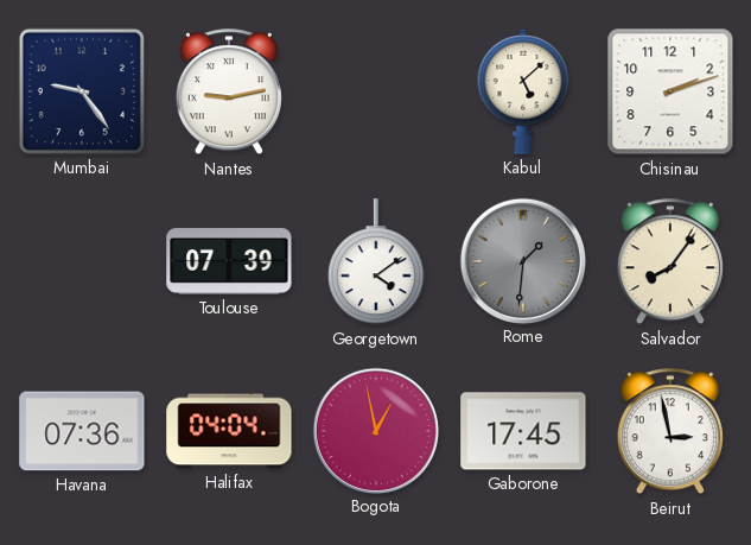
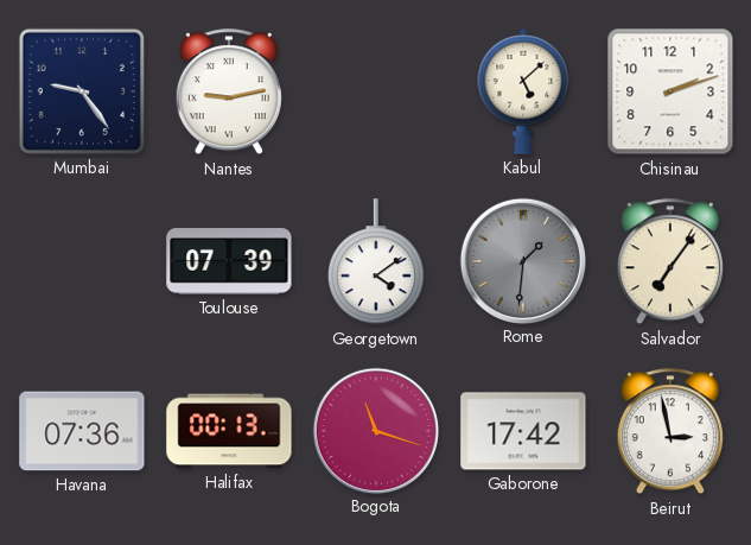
Salvador: 8:06 -> 7:06 (670, 262)
Halifax: 04:04 -> 00:13 (229, 431)
Bogota: 12:58 -> 11:18 (375, 430)
Gaborone: 17:45 -> 17:42 (523, 431)
